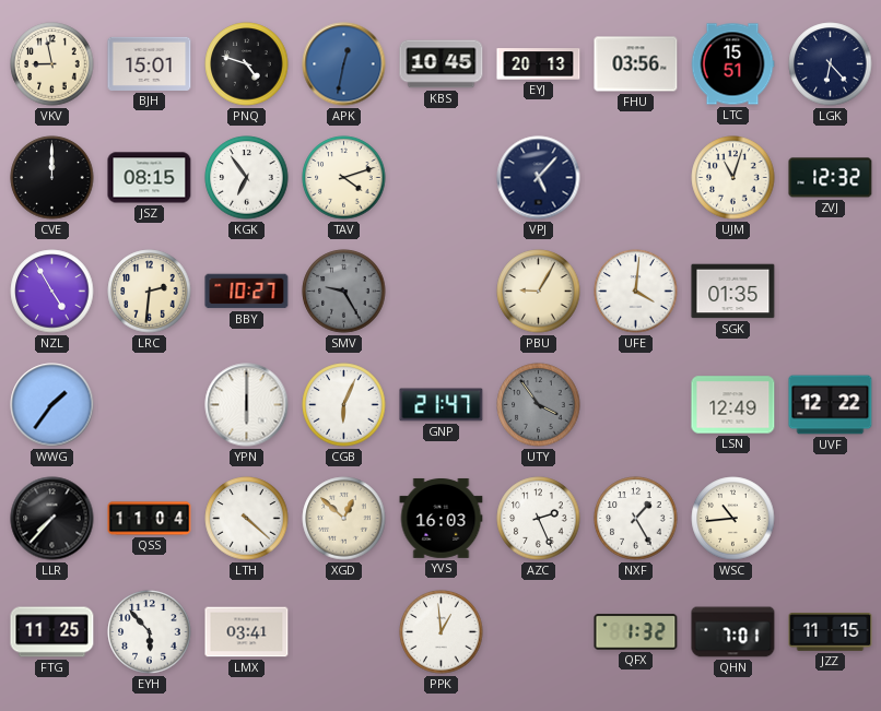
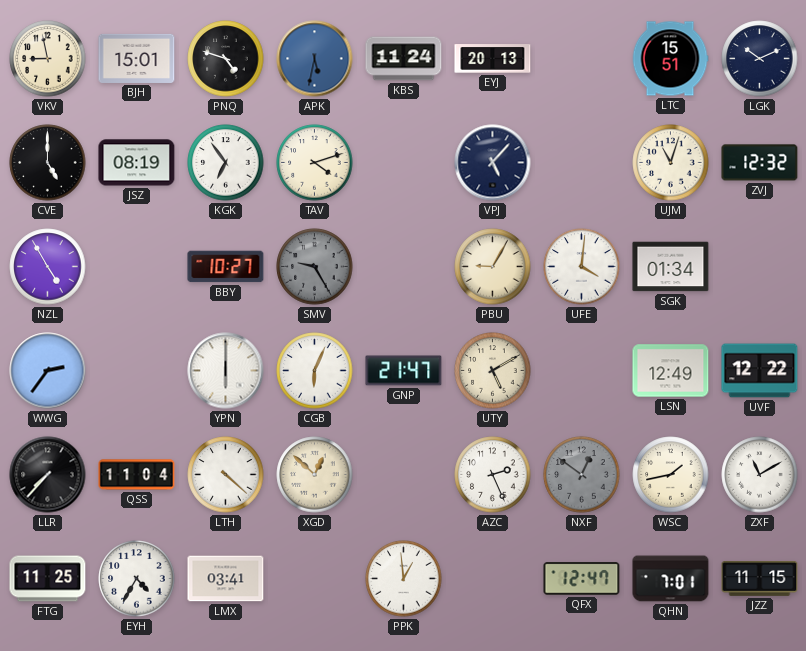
APK: 12:32 -> 5:32 (315, 59)
KBS: 10:45 -> 11:24 (404, 59)
FHU: 03:56 -> none (636, 64)
LGK: 6:23 -> 10:11 (760, 59)
CVE: 12:00 -> 5:00 (48, 163)
JSZ: 08:15 -> 08:19 (137, 163)
LRC: 2:31 -> none (150, 292)
SGK: 01:35 -> 01:34 (671, 267)
WWG: 1:36 -> 2:36 (48, 371)
UTY: 3:54 -> 5:10 (493, 371)
UTY dial: grey -> cream (493, 371)
YVS: 16:03 -> none (442, 518)
NXF: 1:25 -> 12:51 (582, 475)
NXF dial: white -> grey (582, 475)
WSC: 10:44 -> 1:43 (671, 475)
ZXF: none -> 11:10 (760, 475)
EYH: 5:53 -> 4:35 (137, 579)
QFX: 1:32 -> 12:47 (582, 579)
